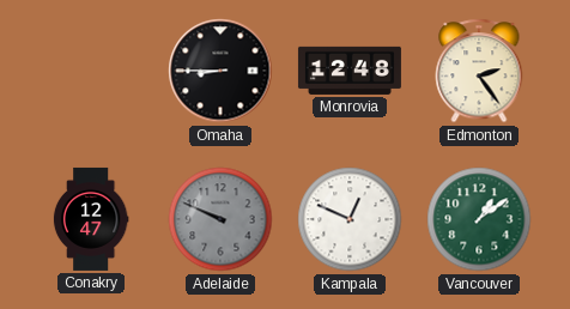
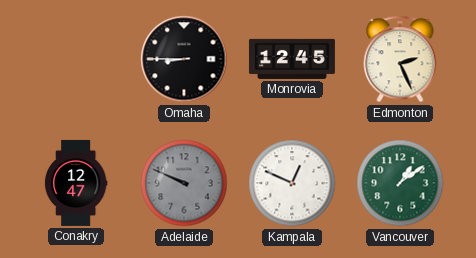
Monrovia: 12:48 -> 12:45 (292, 59)
Edmonton: 2:24 -> 2:26 (400, 59)
